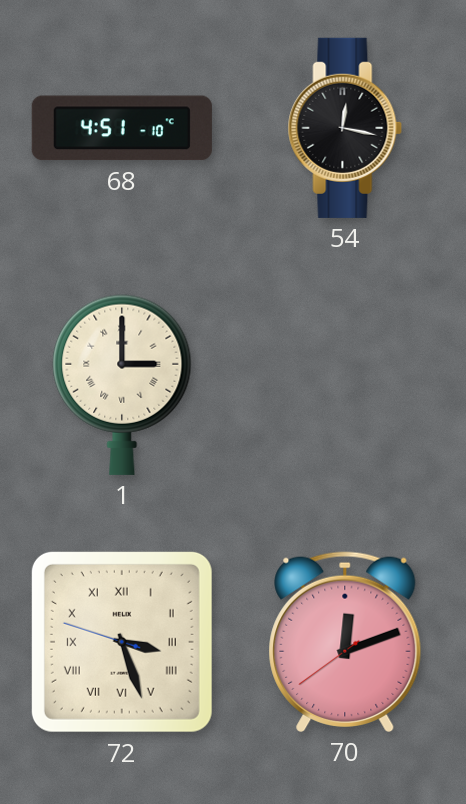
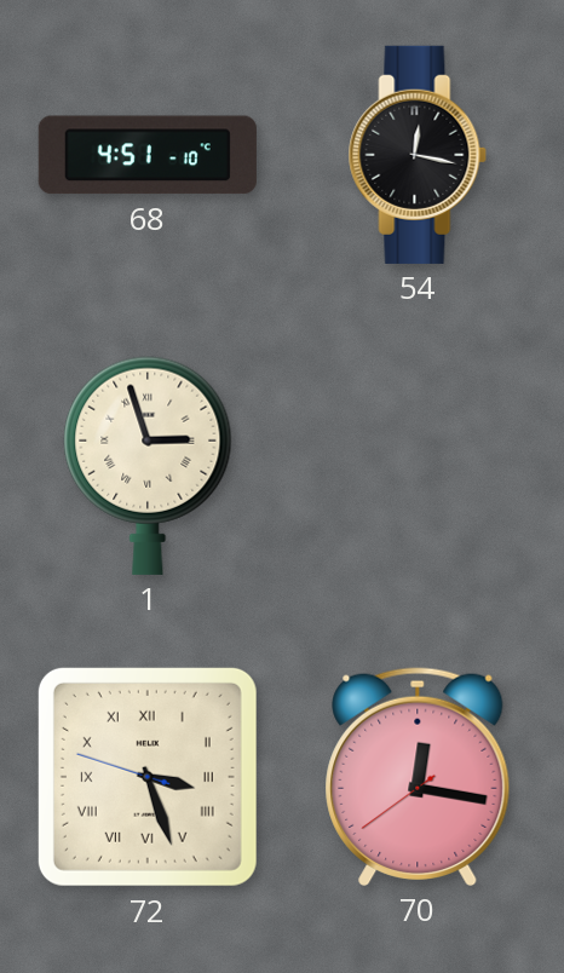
1: 3:00 -> 2:57 (148, 466)
70: 12:11 -> 12:16 (418, 777)
